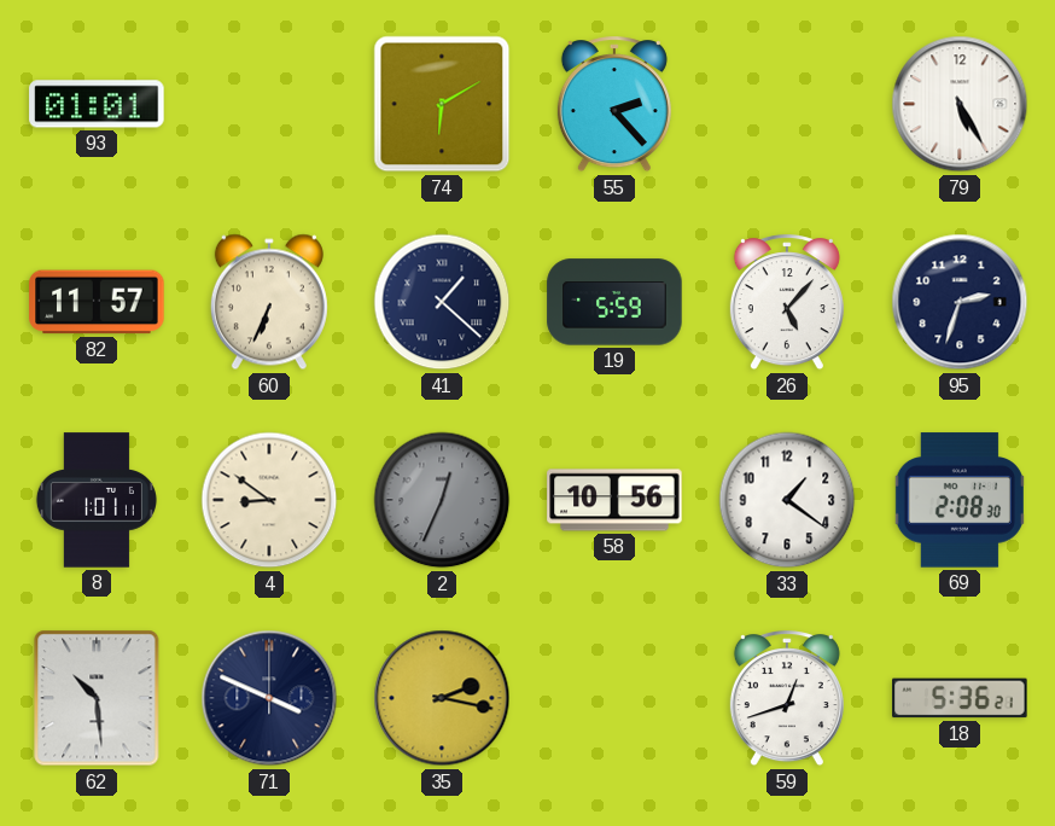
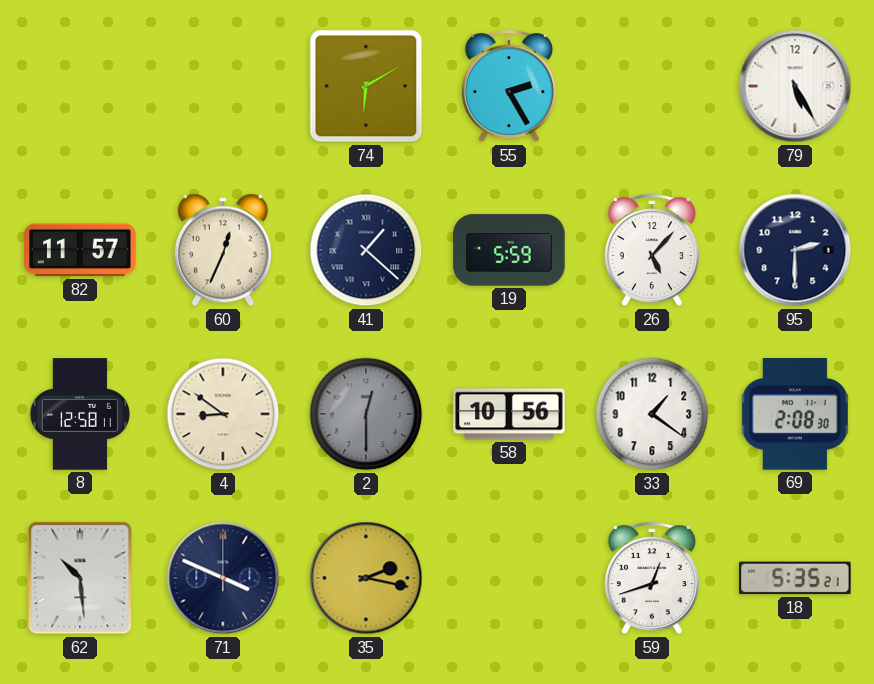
93: 01:01 -> none (97, 104)
55: 2:23 -> 2:25 (509, 87)
60: 6:34 -> 12:34 (223, 250)
95: 2:33 -> 2:30 (795, 250)
8: 1:01 -> 12:58 (80, 414)
2: 12:34 -> 12:30 (366, 414)
18: 5:36 -> 5:35 (795, 578)
